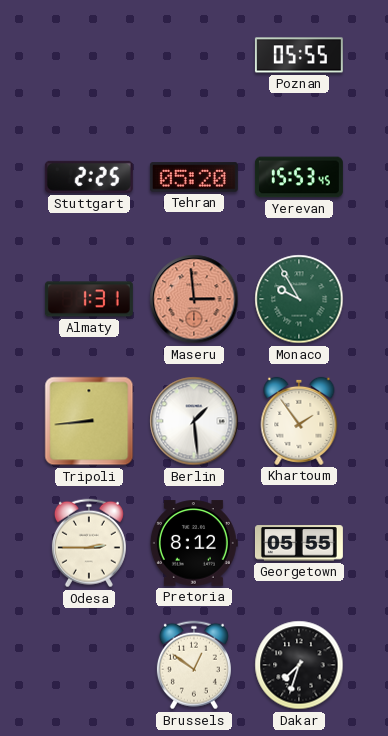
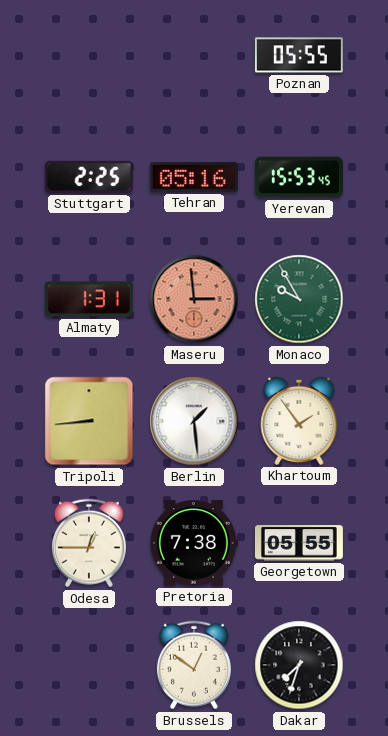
Tehran: 05:20 -> 05:16 (194, 177)
Odesa: 2:45 -> 12:45 (89, 543)
Pretoria: 8:12 -> 7:38 (194, 543)
